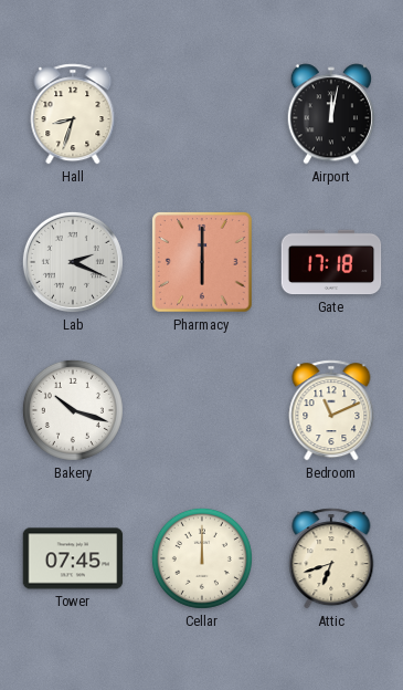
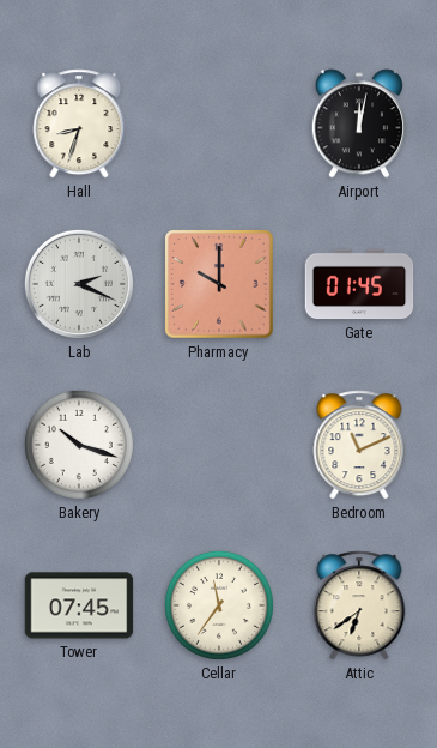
Pharmacy: 6:00 -> 10:00 (220, 285)
Gate: 17:18 -> 01:45 (359, 284)
Cellar: 12:00 -> 11:36 (219, 605)
Attic: 6:42 -> 6:39 (359, 605)
